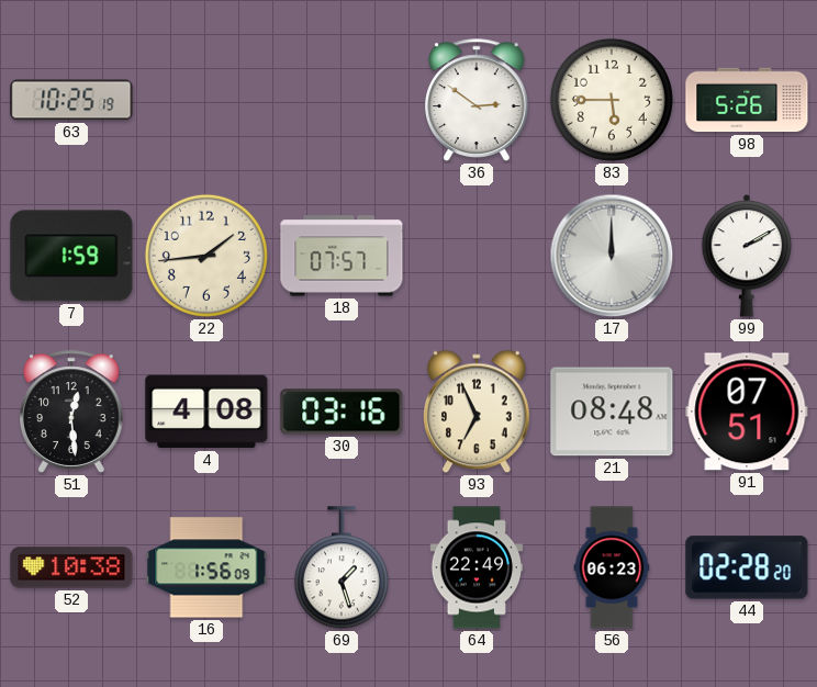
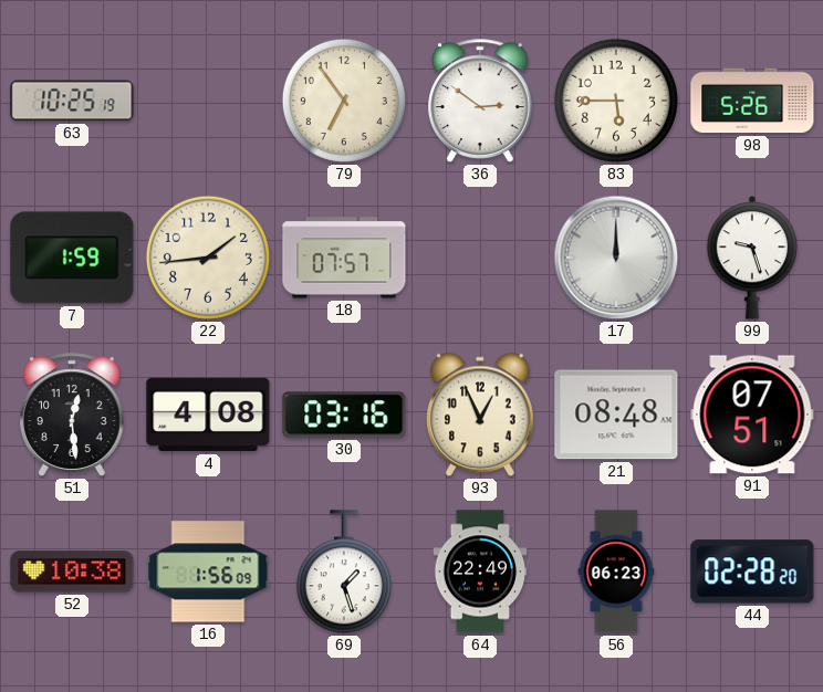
79: none -> 6:54 (344, 101)
99: 2:10 -> 9:27 (752, 259)
93: 6:56 -> 12:56 (481, 415)
